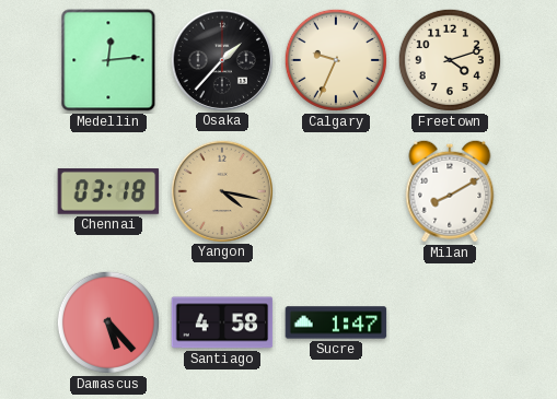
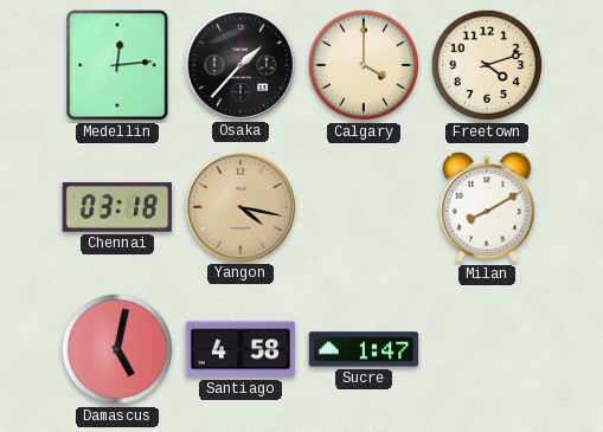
Calgary: 9:34 -> 4:00 (364, 65)
Damascus: 5:23 -> 5:02 (117, 349)
